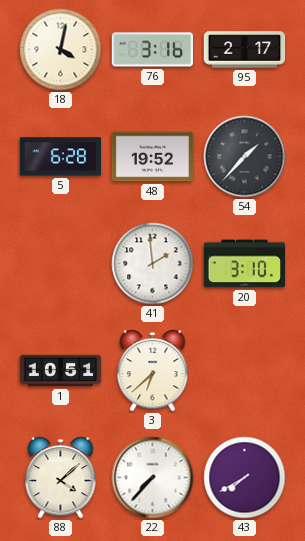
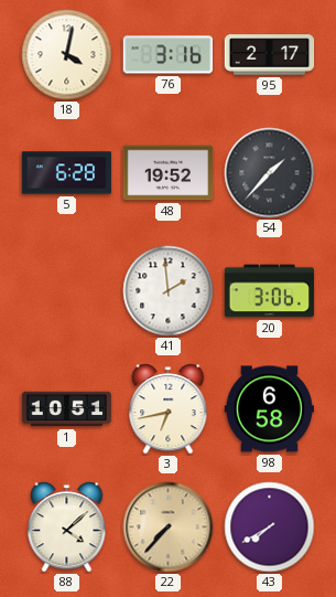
20: 3:10 -> 3:06 (270, 291)
3: 6:38 -> 6:43 (169, 409)
98: none -> 6:58 (270, 409)
22 dial: white -> champagne (169, 527)
